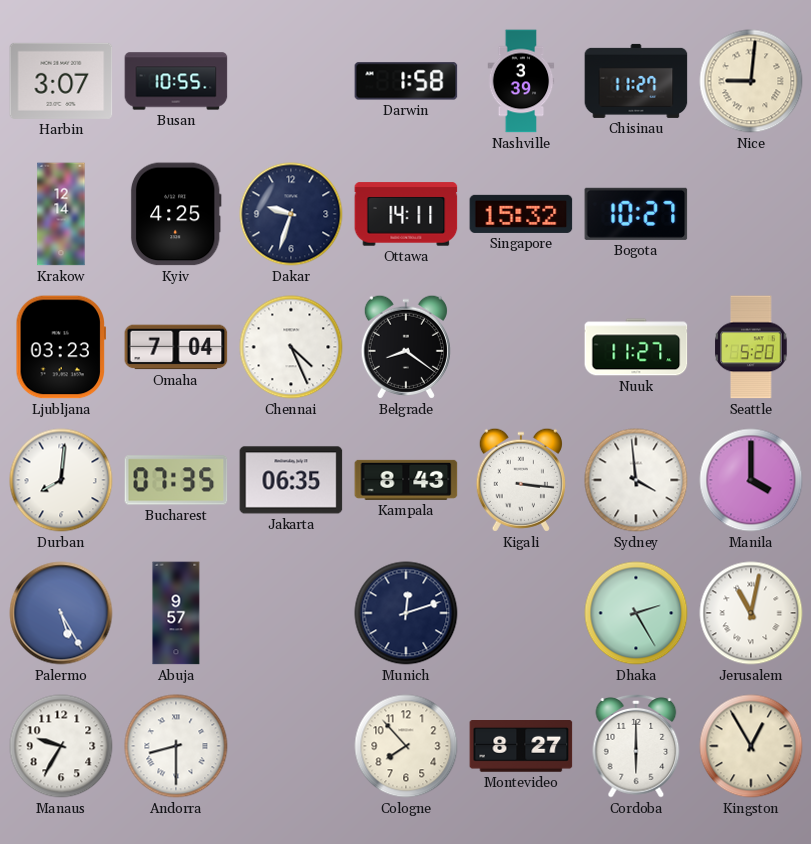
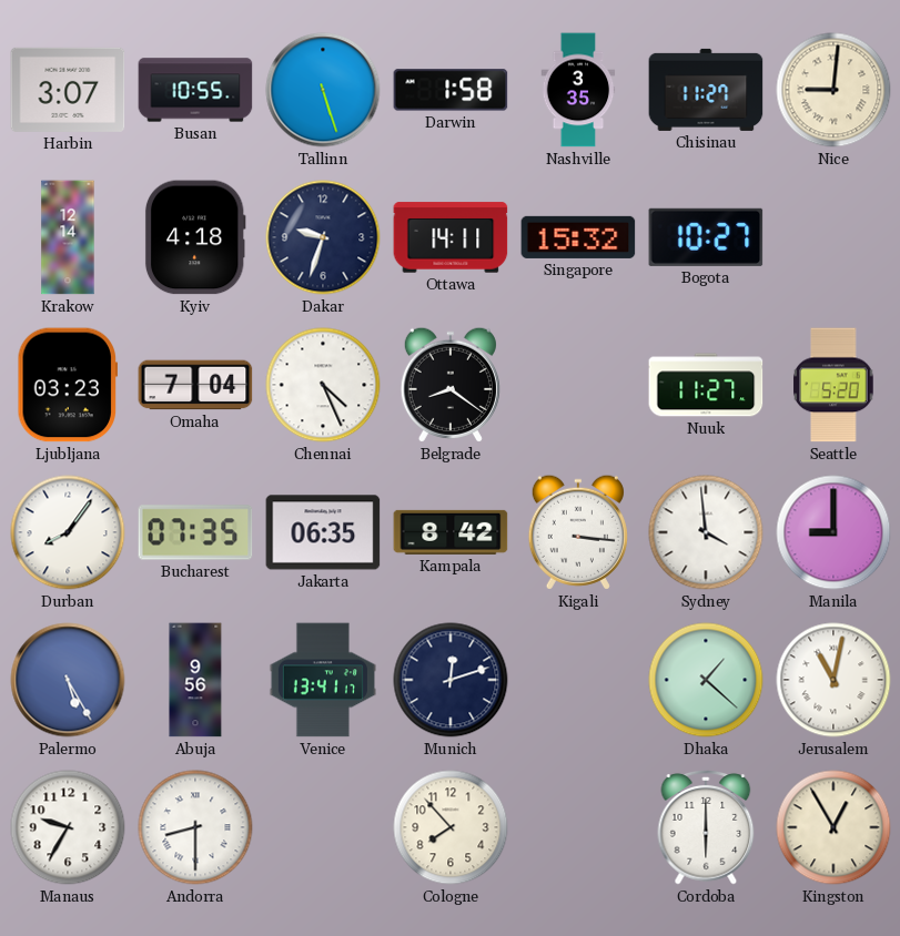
Tallinn: none -> 5:27 (323, 90)
Nashville: 3:39 -> 3:35 (578, 90)
Kyiv: 4:25 -> 4:18 (195, 237)
Durban: 8:01 -> 8:06 (68, 532)
Kampala: 8:43 -> 8:42 (451, 532)
Manila: 4:00 -> 9:00 (833, 532)
Abuja: 9:57 -> 9:56 (195, 680)
Venice: none -> 13:41 (323, 680)
Dhaka: 2:25 -> 1:22 (706, 680)
Montevideo: 8:27 -> none (521, 747)
